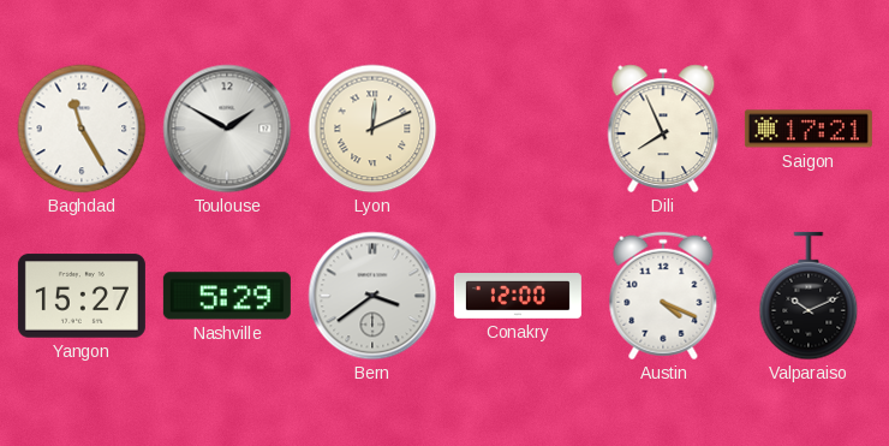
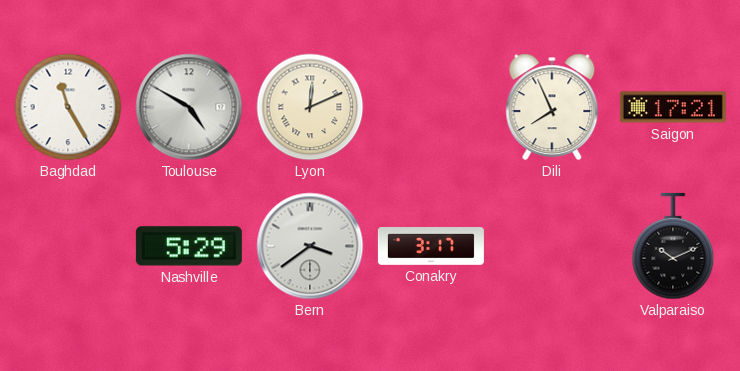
Toulouse: 1:50 -> 4:50 (189, 107)
Yangon: 15:27 -> none (82, 296)
Conakry: 12:00 -> 3:17 (431, 247)
Austin: 4:19 -> none (663, 296)
